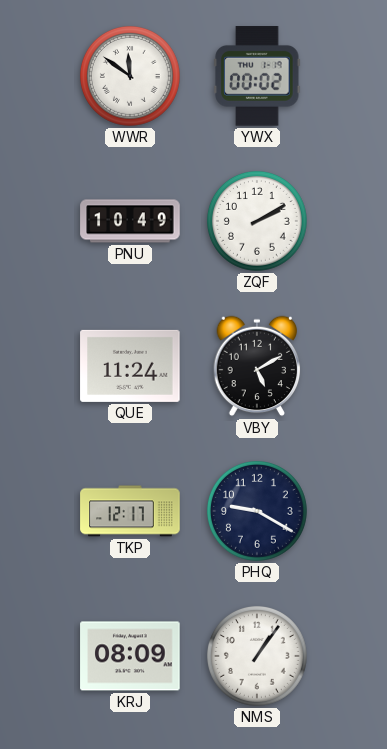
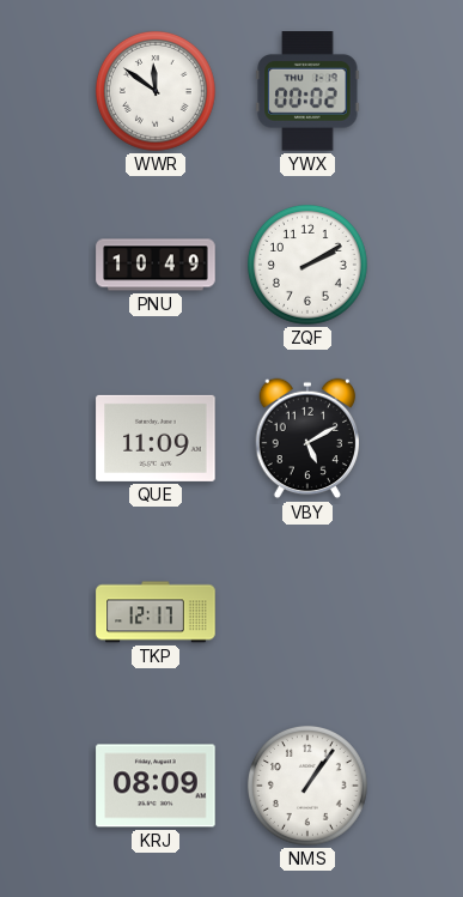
QUE: 11:24 -> 11:09 (156, 438)
PHQ: 9:20 -> none (257, 511)
